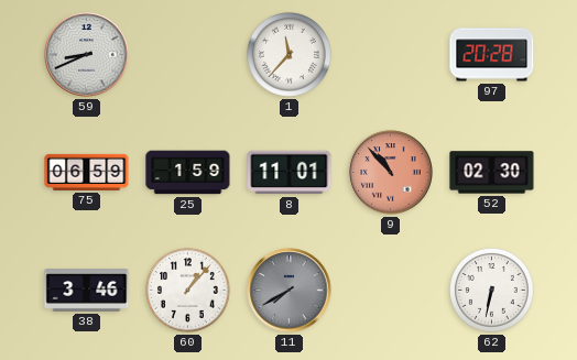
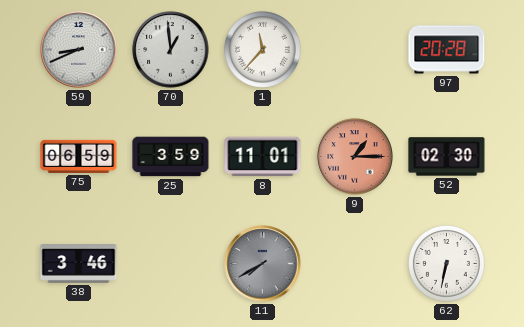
70: none -> 12:59 (171, 50)
25: 1:59 -> 3:59 (171, 157)
9: 10:53 -> 1:15 (355, 157)
60: 1:07 -> none (188, 291)
